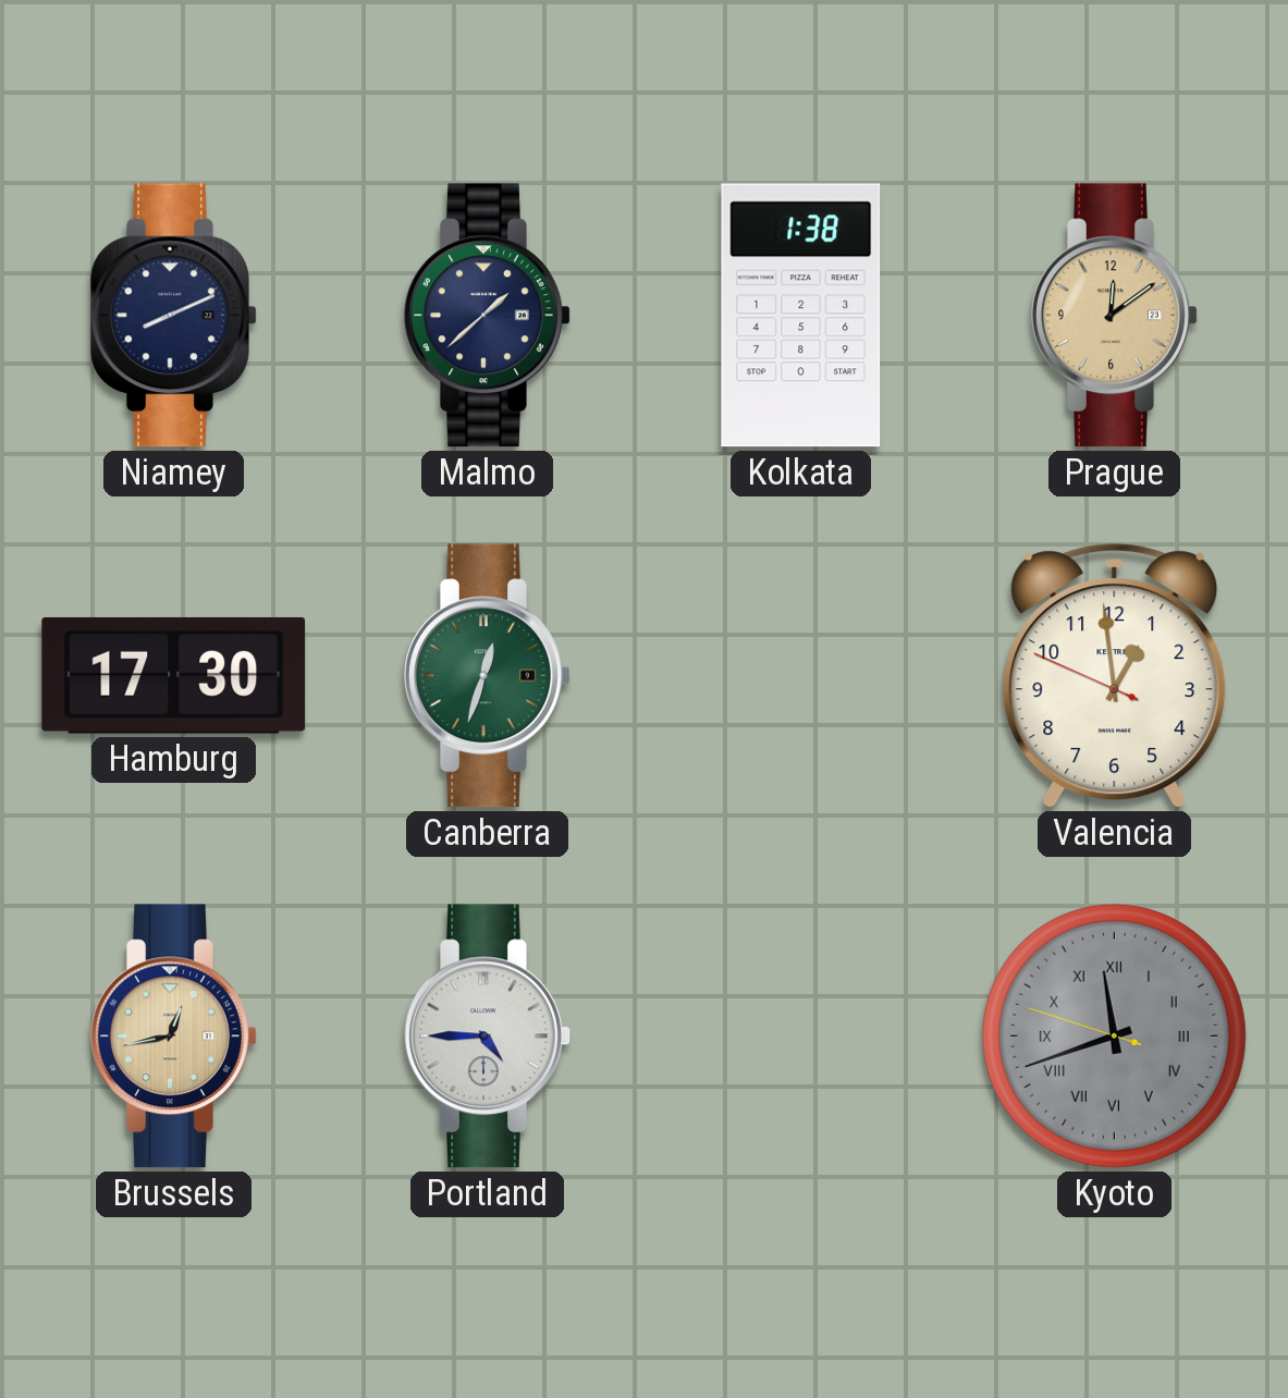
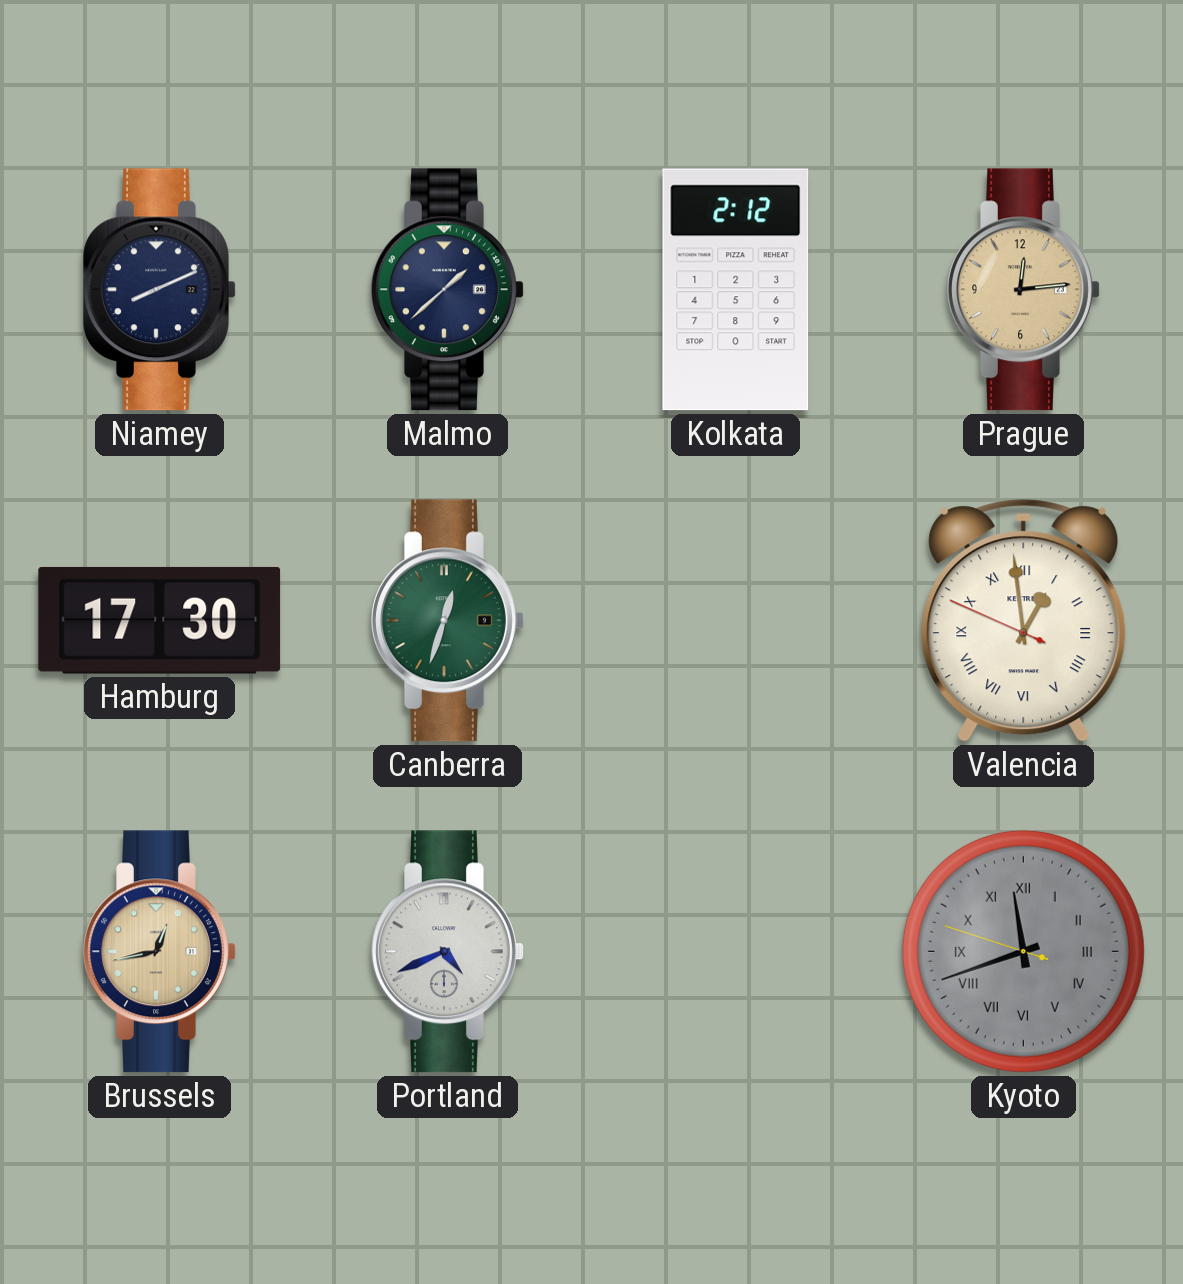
Kolkata: 1:38 -> 2:12 (736, 290)
Prague: 12:09 -> 12:14 (1024, 290)
Valencia numerals: Arabic -> Roman (1024, 621)
Portland: 4:45 -> 4:41 (448, 952)
